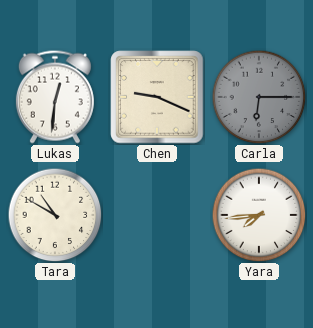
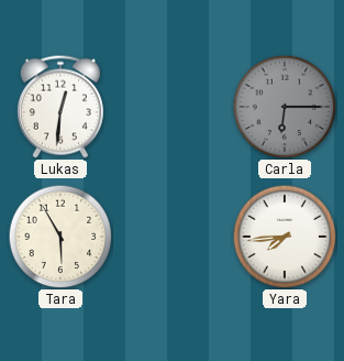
Chen: 9:19 -> none (157, 97)
Tara: 10:50 -> 5:55 (60, 237)
